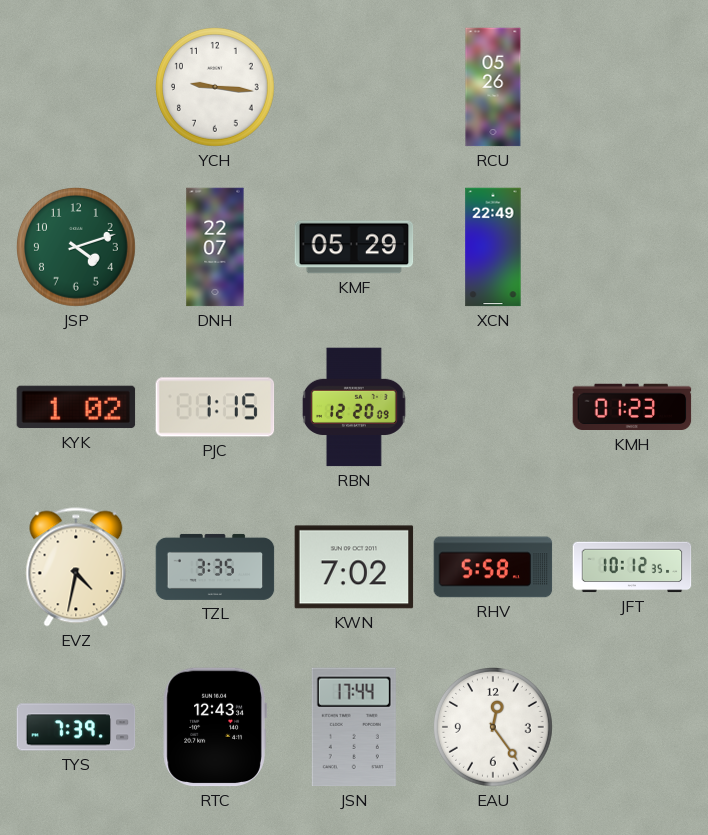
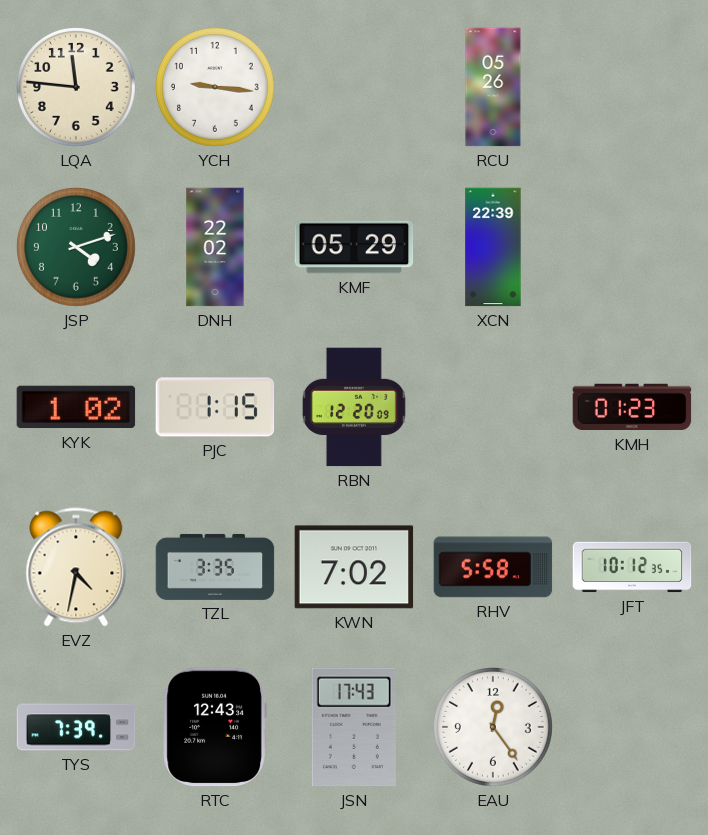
LQA: none -> 11:46 (77, 88)
DNH: 22:07 -> 22:02 (215, 247)
XCN: 22:49 -> 22:39 (493, 247)
JSN: 17:44 -> 17:43 (354, 727)
